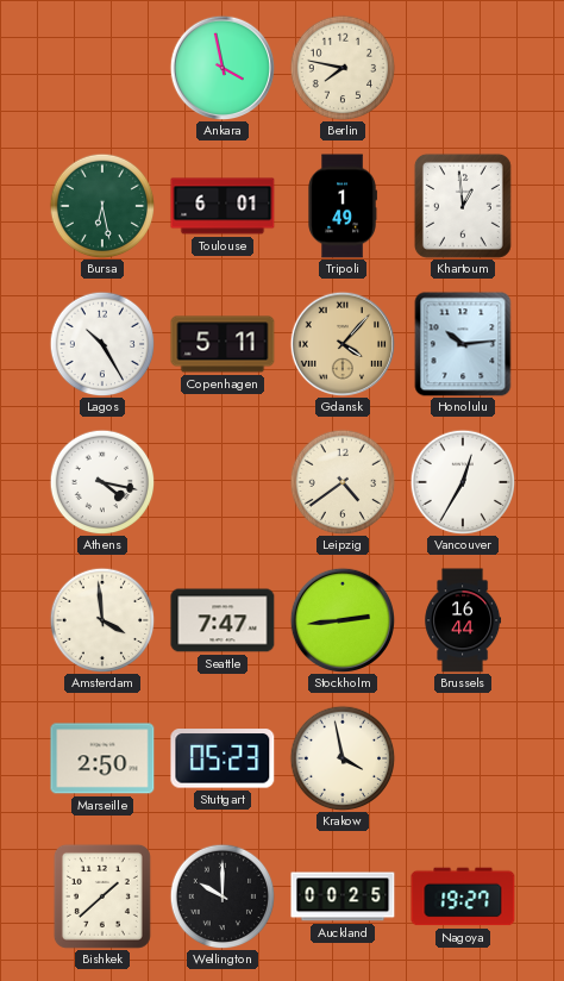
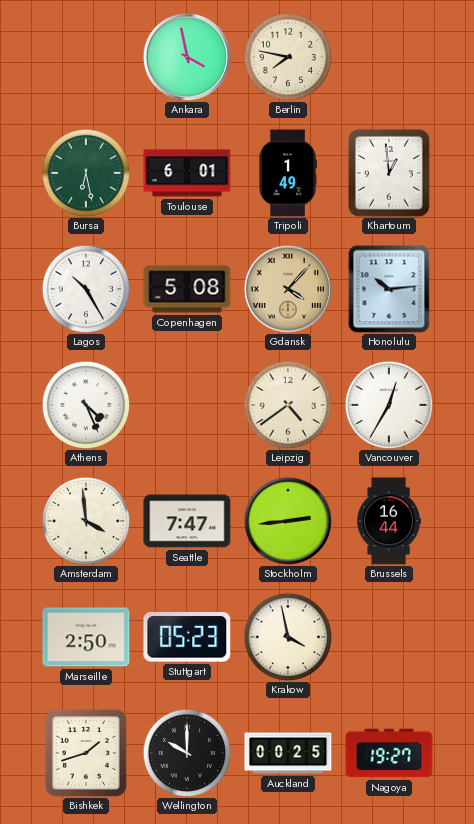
Copenhagen: 5:11 -> 5:08 (187, 289)
Athens: 4:17 -> 4:26 (86, 405)
Bishkek: 1:38 -> 1:42 (86, 753)
